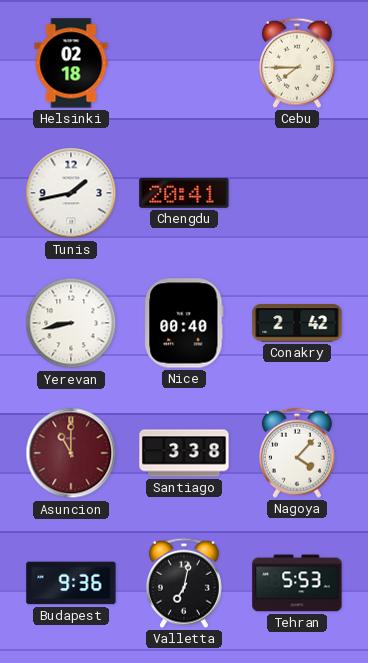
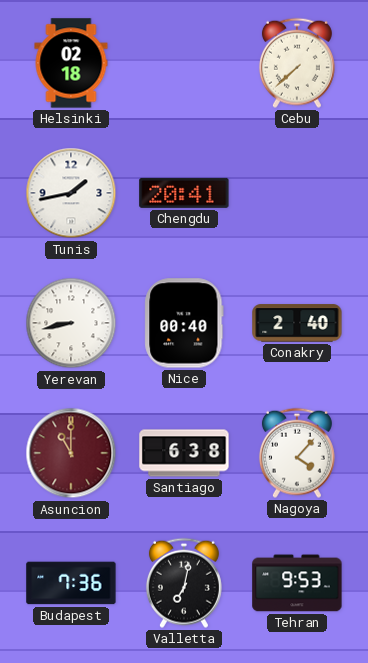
Cebu: 7:45 -> 7:38 (297, 63)
Conakry: 2:42 -> 2:40 (297, 323)
Santiago: 3:38 -> 6:38 (184, 453)
Budapest: 9:36 -> 7:36 (71, 583)
Tehran: 5:53 -> 9:53 (297, 583)
